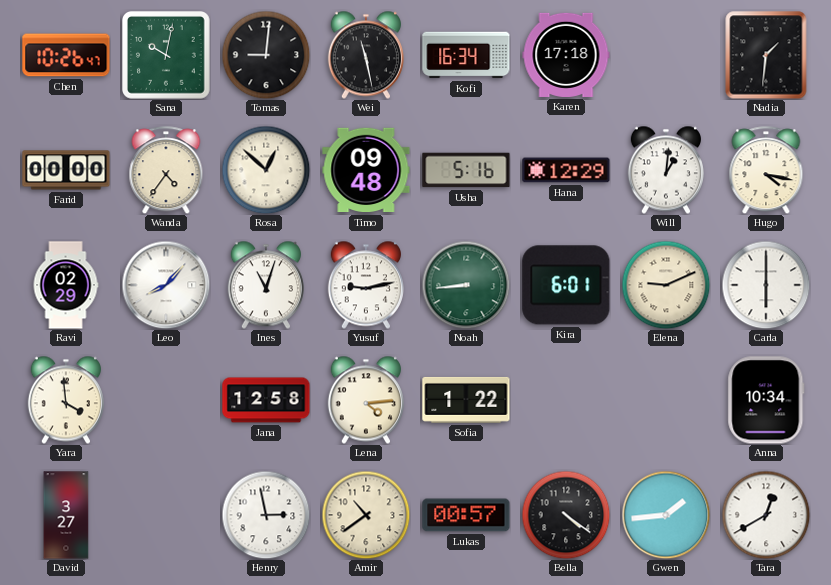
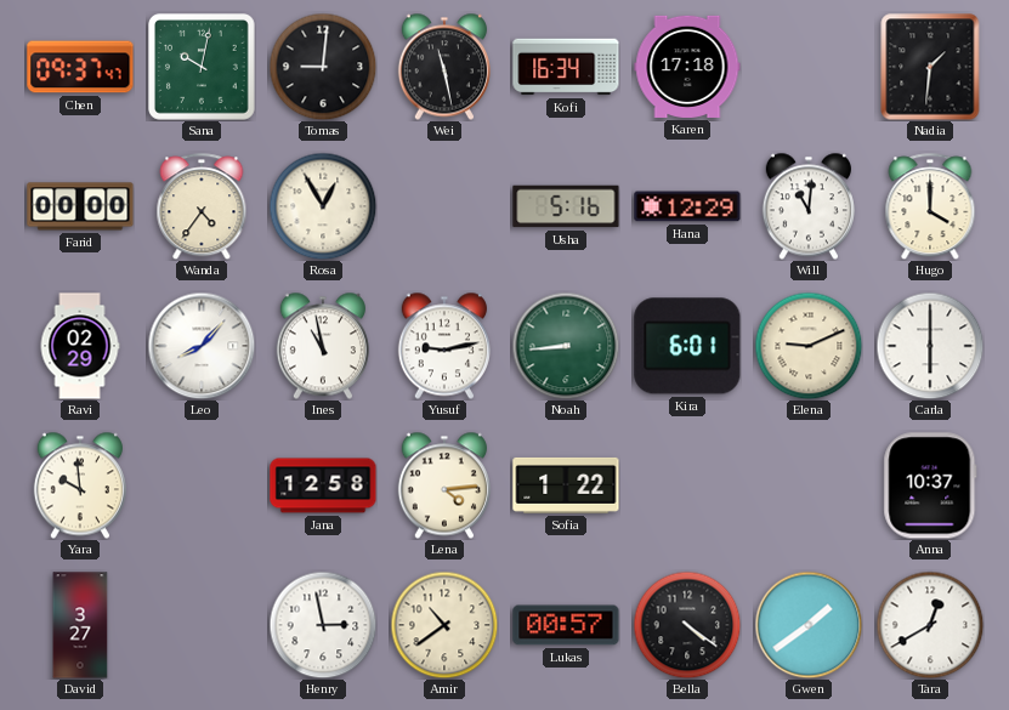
Chen: 10:26 -> 09:37 (80, 67)
Rosa: 12:52 -> 12:55 (323, 206)
Timo: 09:48 -> none (366, 170)
Will: 1:01 -> 11:01 (809, 206)
Hugo: 4:17 -> 4:00 (930, 206)
Ines: 11:03 -> 10:58 (323, 346)
Yara: 3:59 -> 9:59 (80, 485)
Anna: 10:34 -> 10:37 (930, 485)
Gwen: 1:44 -> 1:39 (809, 625)
